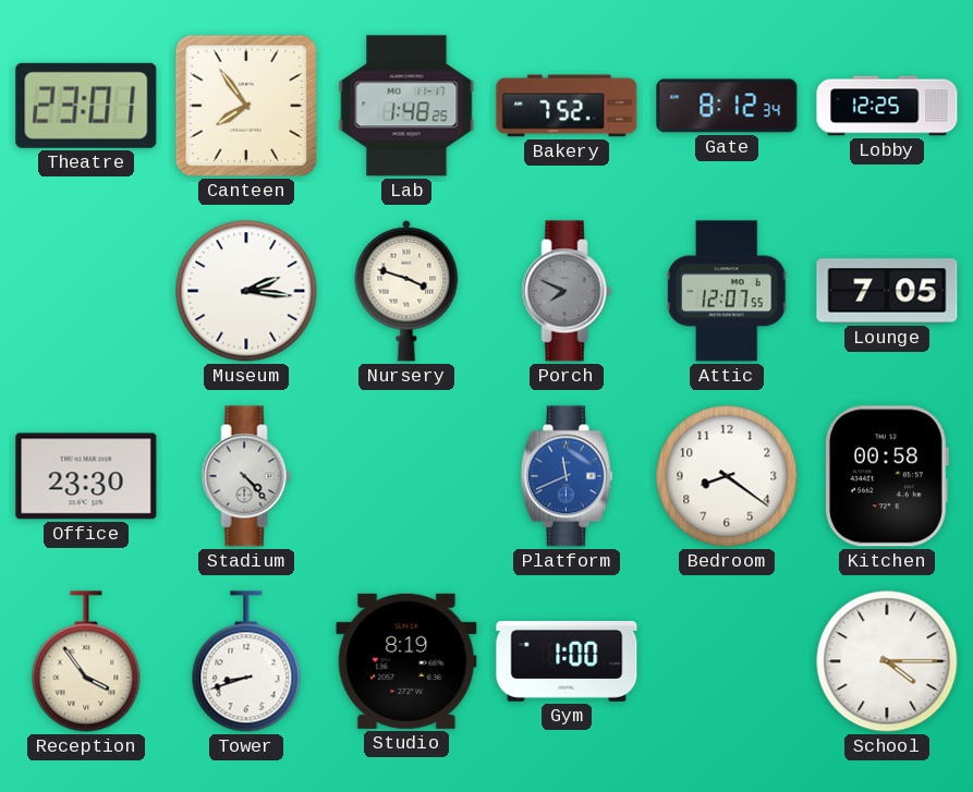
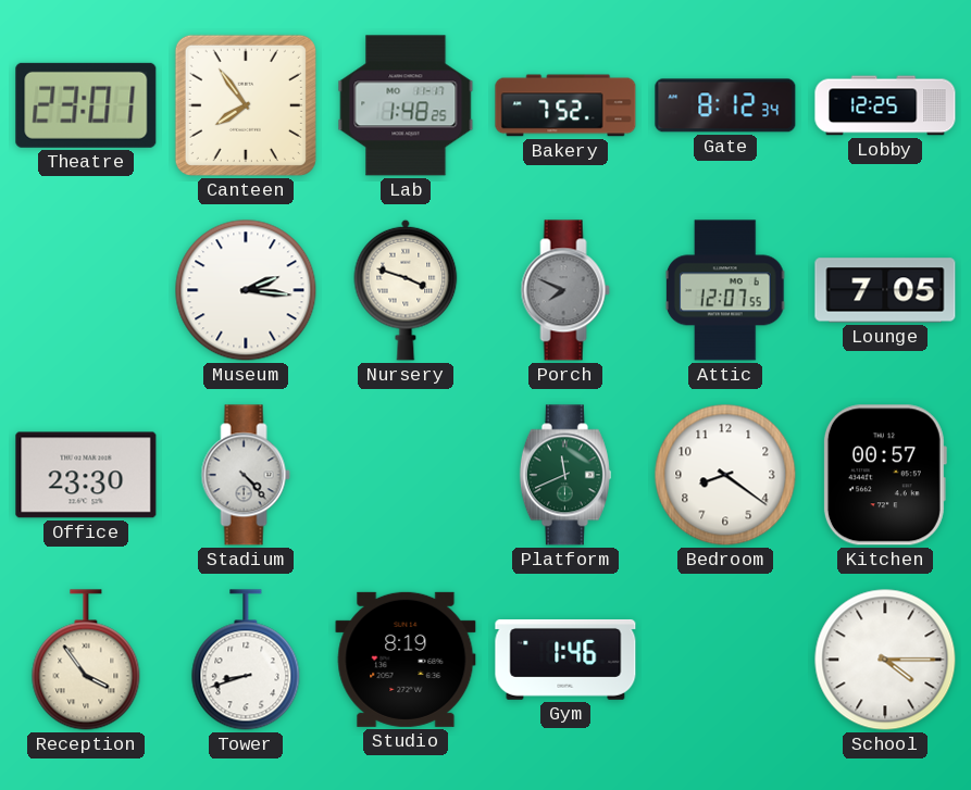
Platform dial: blue -> green (565, 475)
Kitchen: 00:58 -> 00:57 (884, 475)
Gym: 1:00 -> 1:46 (565, 660)
